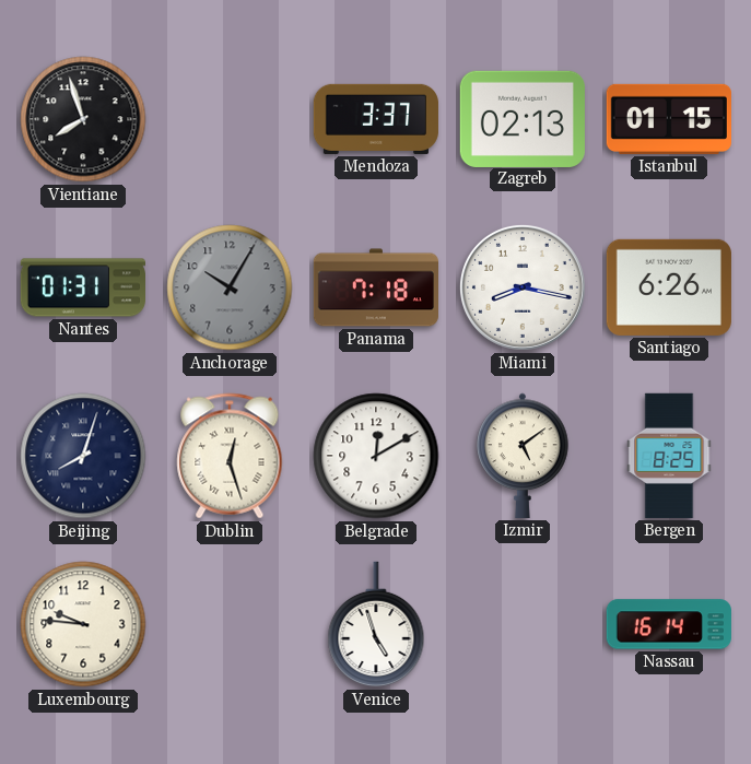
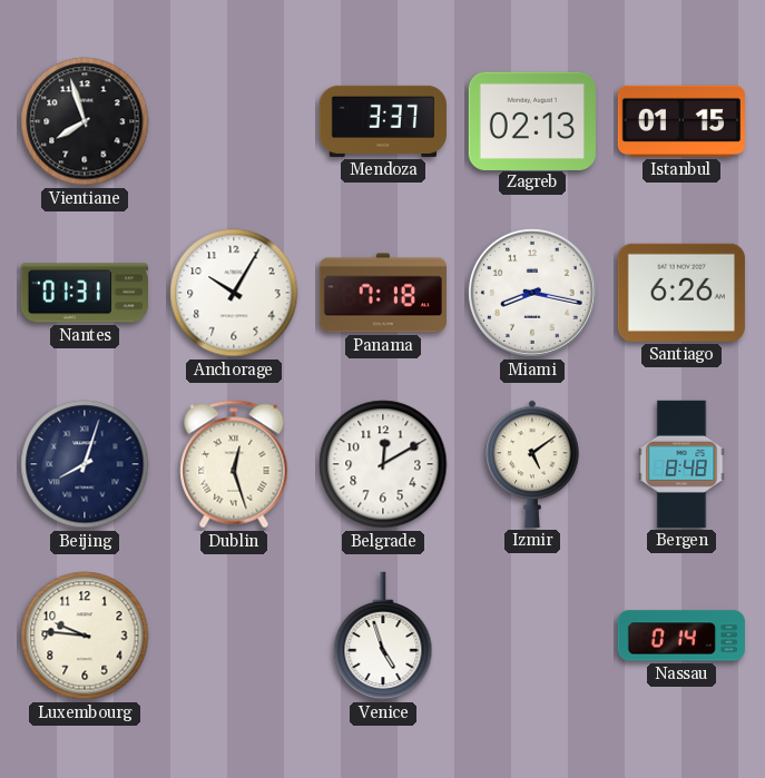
Anchorage dial: grey -> white (234, 293)
Bergen: 8:25 -> 8:48 (681, 464)
Nassau: 16:14 -> 0:14 (681, 636)
